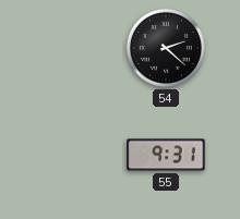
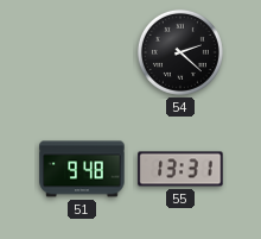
51: none -> 9:48 (82, 169)
55: 9:31 -> 13:31 (180, 169)
